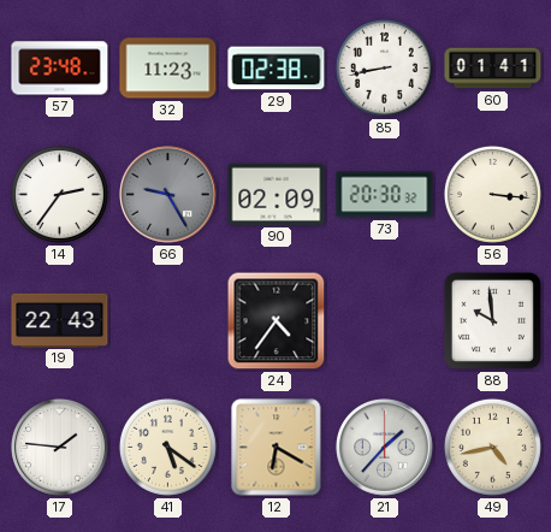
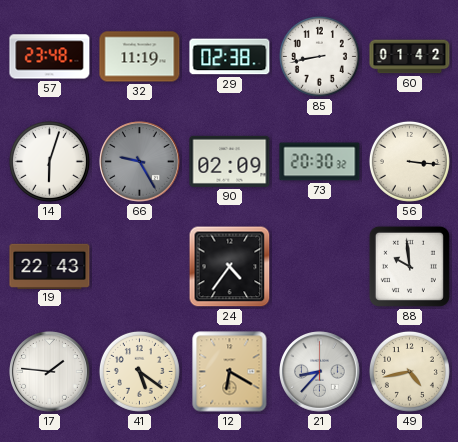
32: 11:23 -> 11:19 (140, 57)
60: 01:41 -> 01:42 (410, 57)
14: 2:36 -> 6:03 (49, 161)
21: 1:37 -> 8:37 (320, 372)
